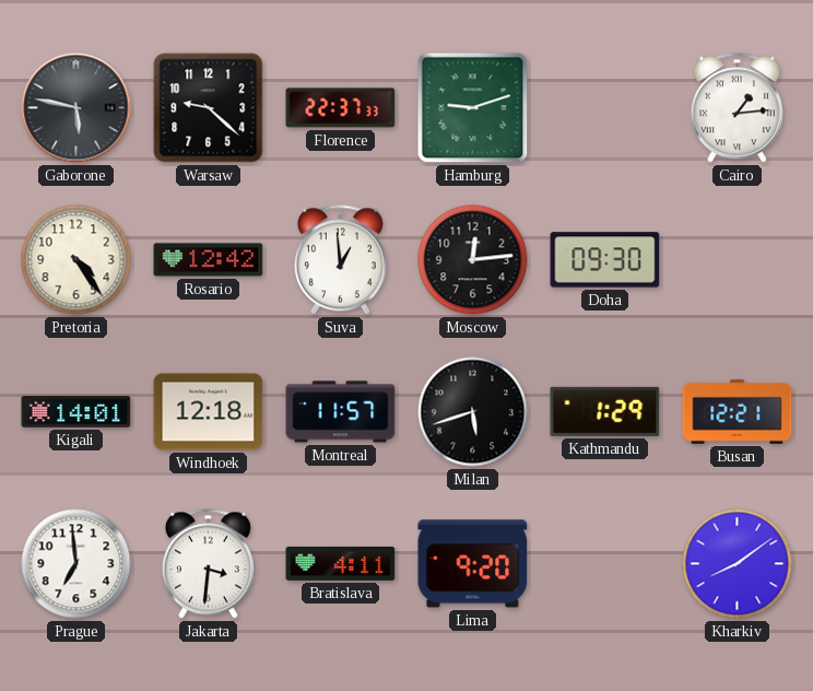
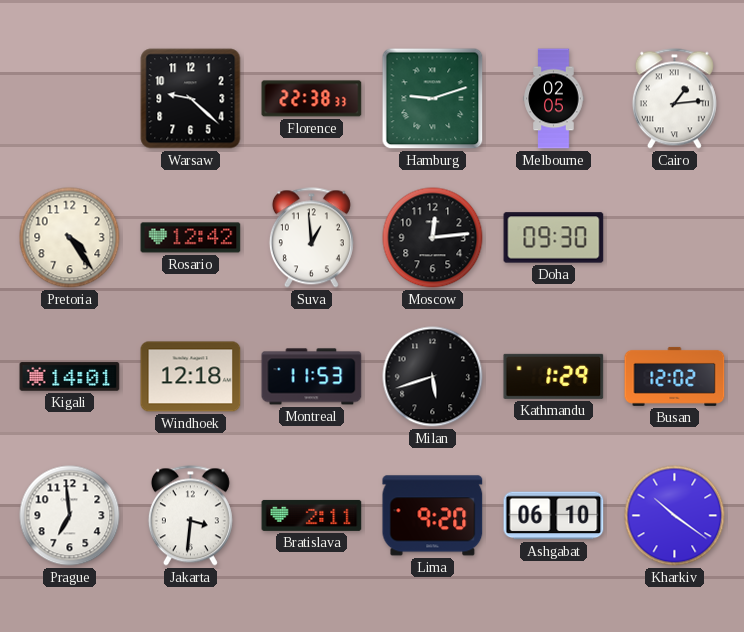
Gaborone: 5:47 -> none (76, 108)
Florence: 22:37 -> 22:38 (312, 99)
Melbourne: none -> 02:05 (554, 99)
Montreal: 11:57 -> 11:53 (312, 377)
Busan: 12:21 -> 12:02 (675, 376)
Bratislava: 4:11 -> 2:11 (312, 515)
Ashgabat: none -> 06:10 (554, 516)
Kharkiv: 8:09 -> 10:21 (675, 516)
